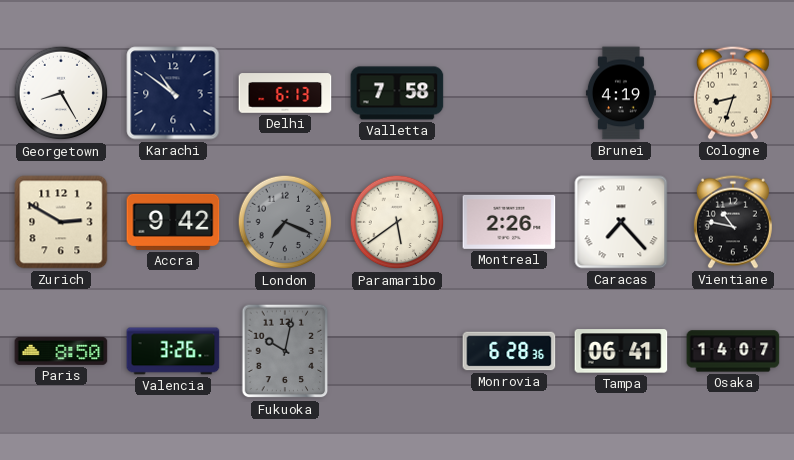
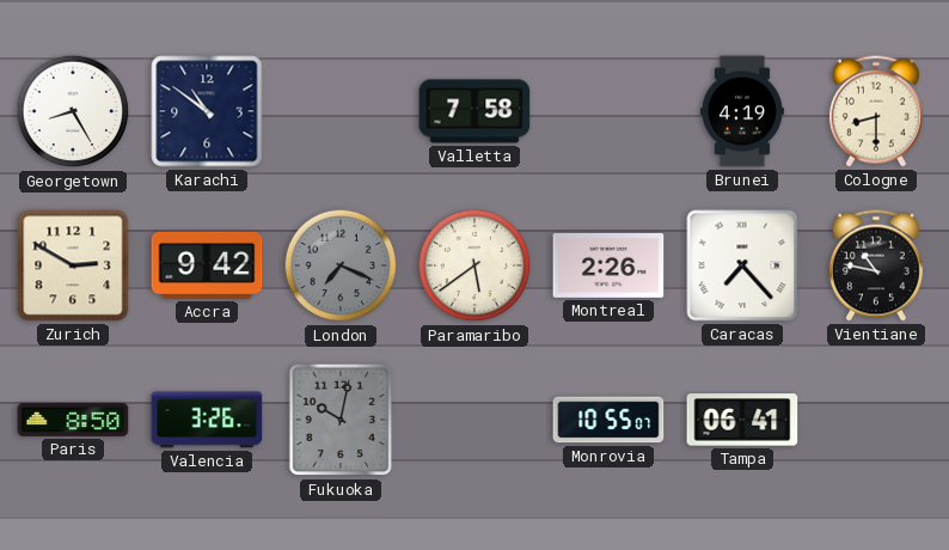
Delhi: 6:13 -> none (285, 93)
Cologne: 8:33 -> 8:30 (876, 111)
Monrovia: 6:28 -> 10:55 (608, 420)
Osaka: 14:07 -> none (733, 351)
